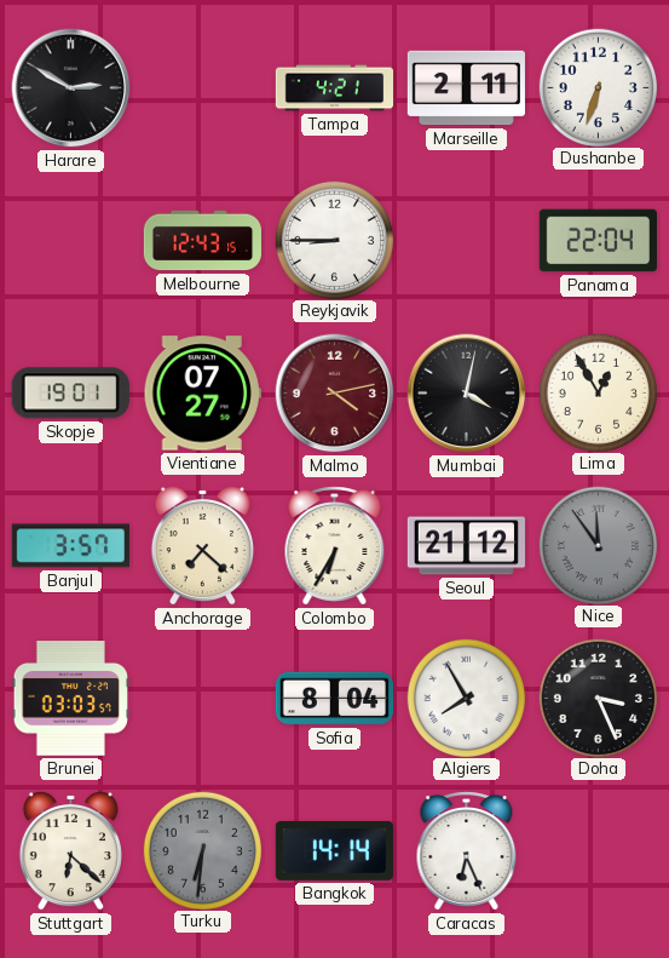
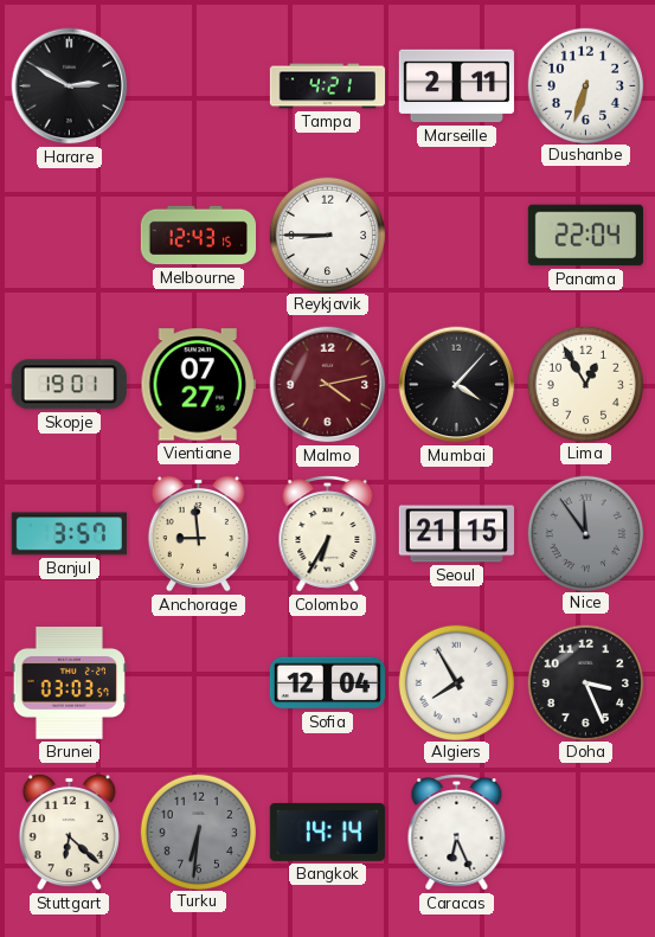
Mumbai: 4:02 -> 4:07 (457, 385)
Anchorage: 7:22 -> 8:59 (198, 533)
Seoul: 21:12 -> 21:15 (456, 534)
Sofia: 8:04 -> 12:04 (327, 684)
